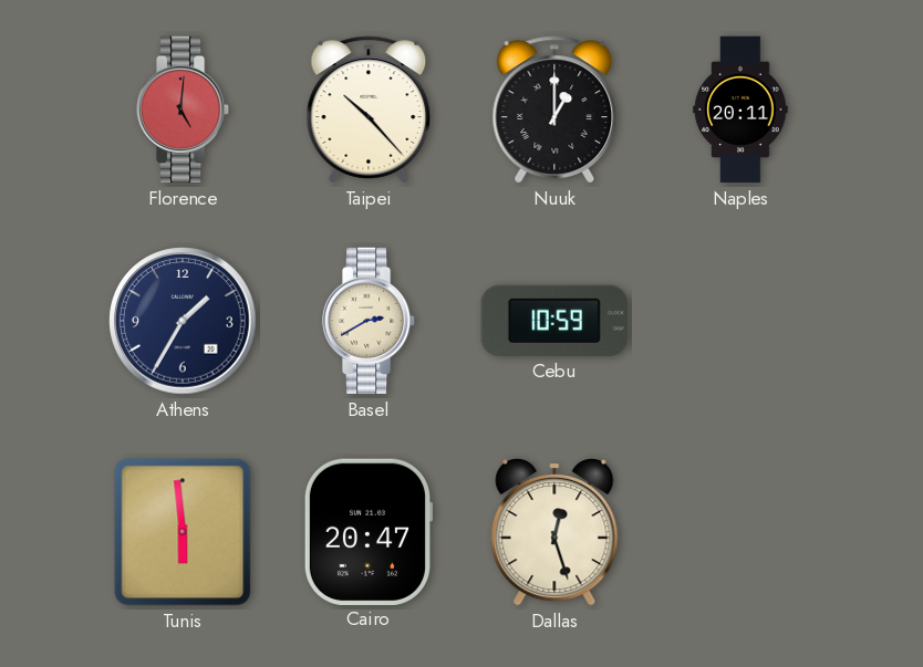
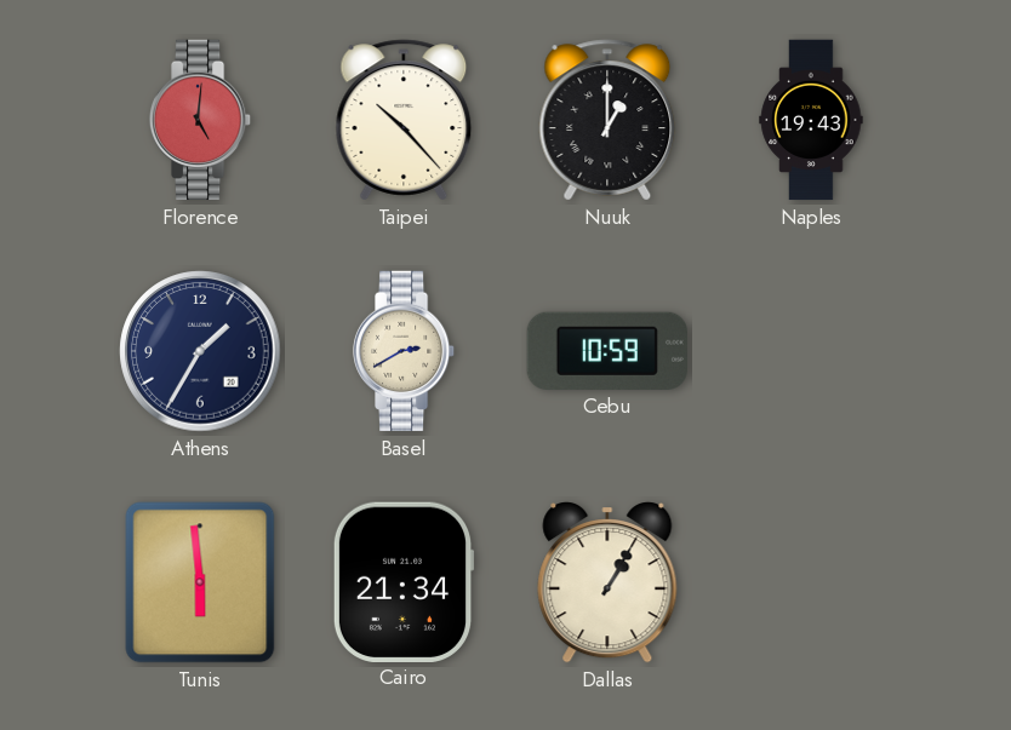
Naples: 20:11 -> 19:43 (811, 120)
Cairo: 20:47 -> 21:34 (404, 581)
Dallas: 12:27 -> 1:05 (607, 582)
